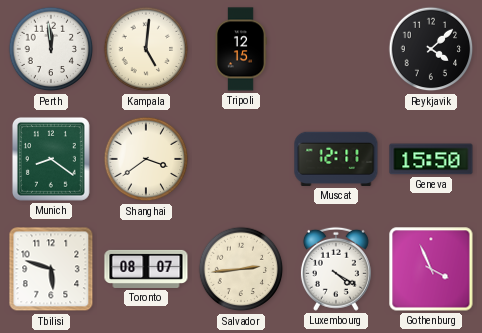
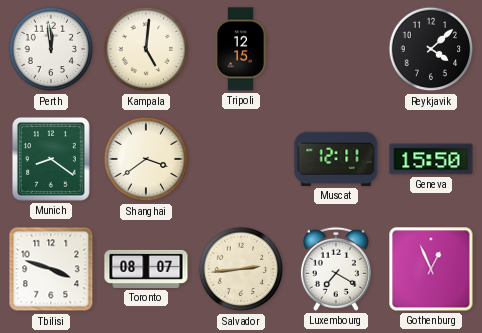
Tbilisi: 5:48 -> 3:48 (51, 269)
Luxembourg: 4:20 -> 7:20 (336, 269)
Gothenburg: 3:56 -> 12:56 (431, 269)
